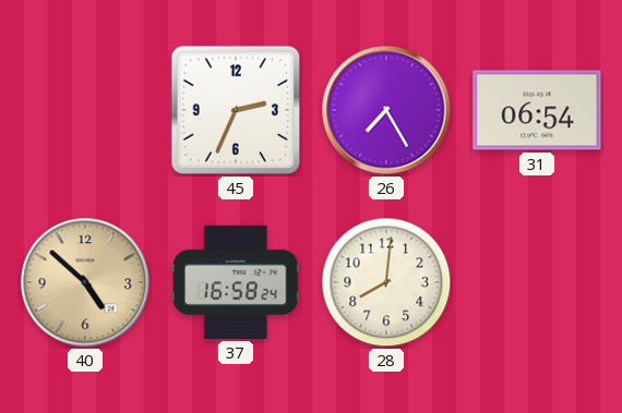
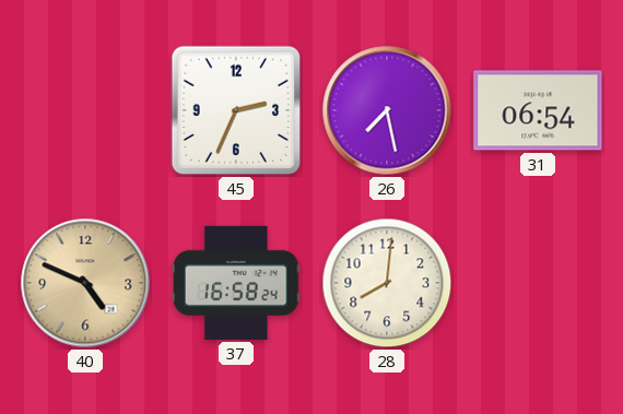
26: 7:25 -> 7:28 (387, 110)
40: 4:52 -> 4:49 (85, 283)
